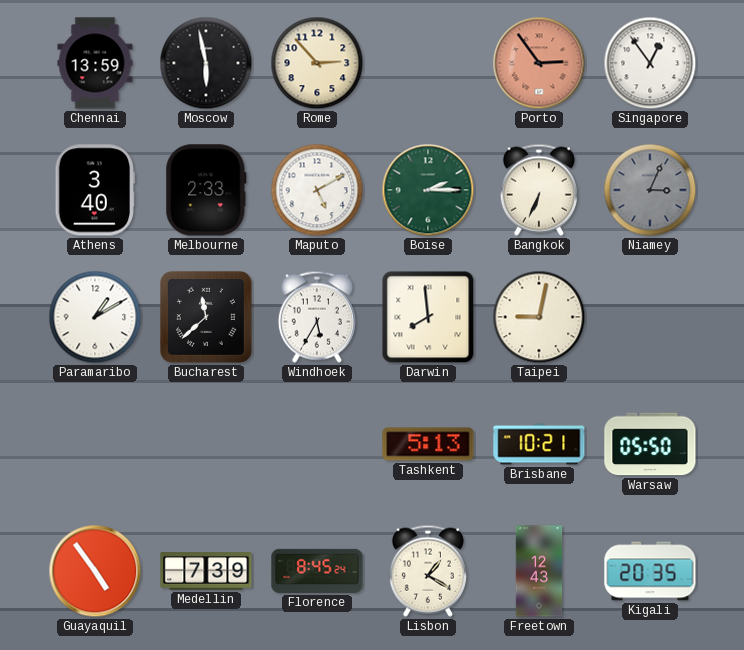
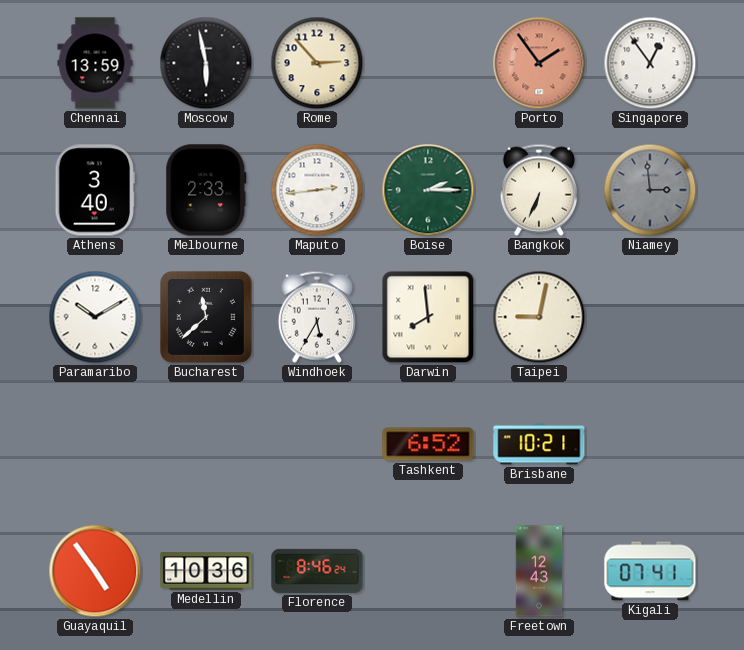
Porto: 2:54 -> 1:54 (539, 63)
Maputo: 5:10 -> 2:44 (317, 190)
Niamey: 3:04 -> 2:59 (650, 190)
Paramaribo: 1:10 -> 10:10 (95, 317)
Tashkent: 5:13 -> 6:52 (428, 444)
Warsaw: 05:50 -> none (650, 444)
Medellin: 7:39 -> 10:36 (206, 571)
Florence: 8:45 -> 8:46 (317, 571)
Lisbon: 1:20 -> none (428, 571)
Kigali: 20:35 -> 07:41 (650, 571)
